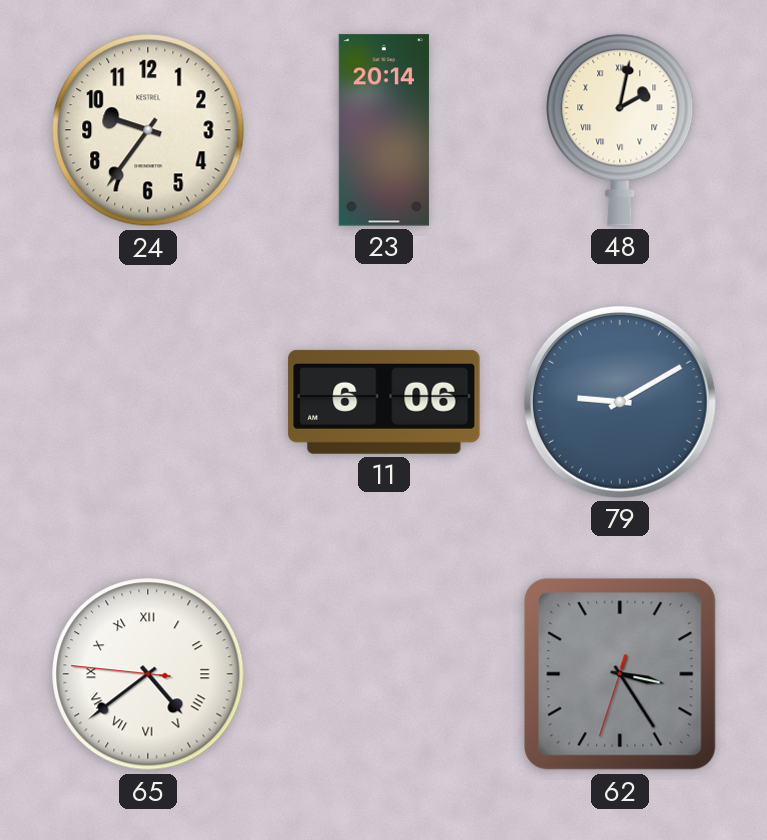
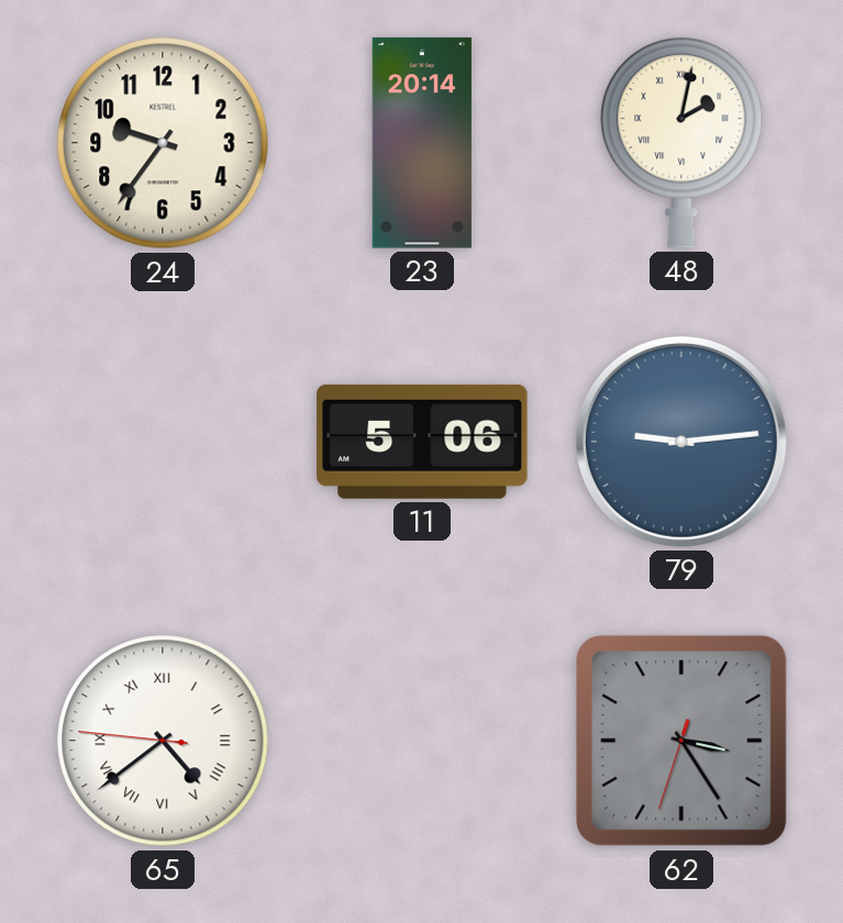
11: 6:06 -> 5:06 (422, 442)
79: 9:10 -> 9:14 (681, 442)
